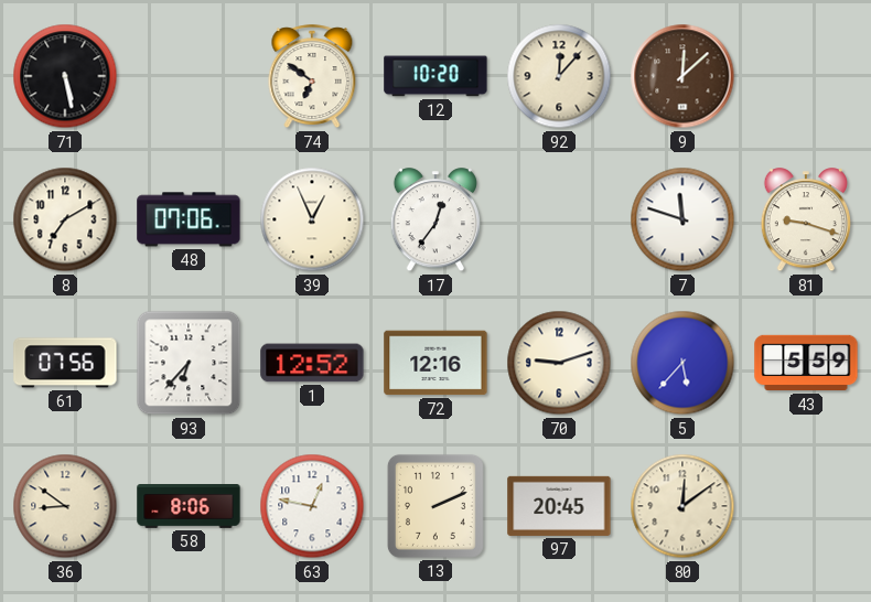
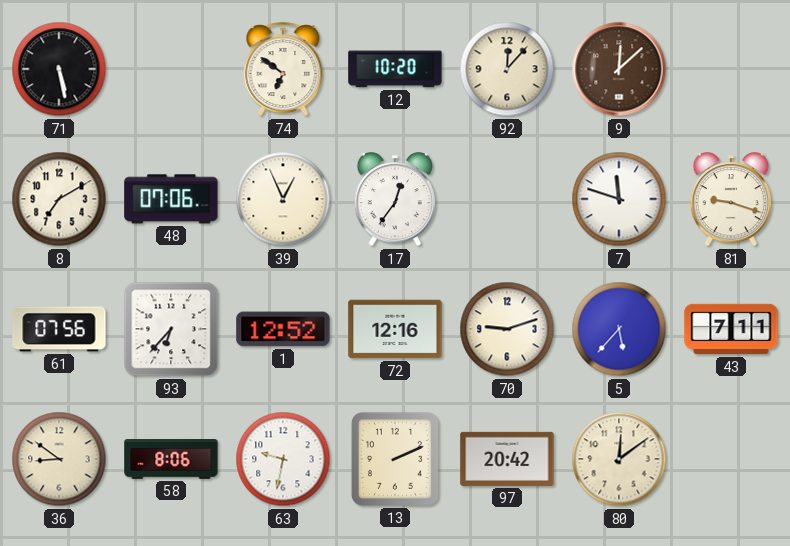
43: 5:59 -> 7:11 (731, 329)
63: 12:47 -> 9:32 (283, 459)
97: 20:45 -> 20:42 (507, 459)
